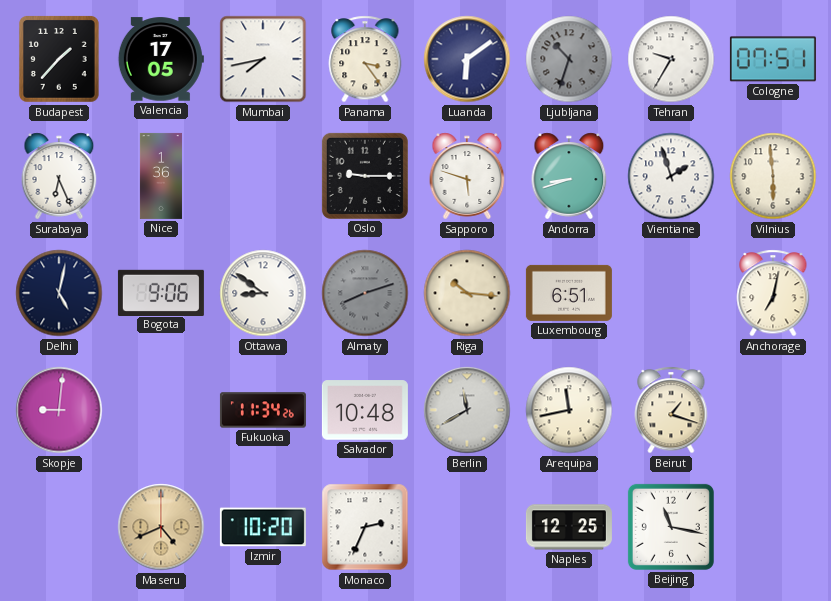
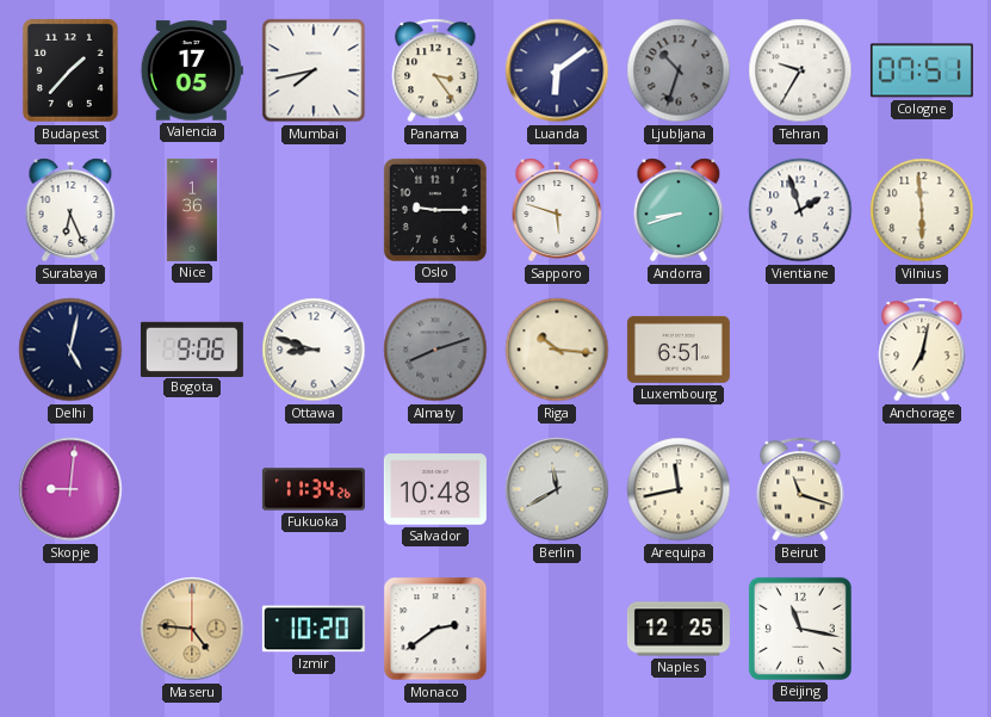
Ottawa: 8:51 -> 8:48 (314, 350)
Beirut: 1:18 -> 11:18 (800, 489)
Maseru: 4:41 -> 4:46 (192, 629)
Monaco: 2:34 -> 2:39 (435, 629)
